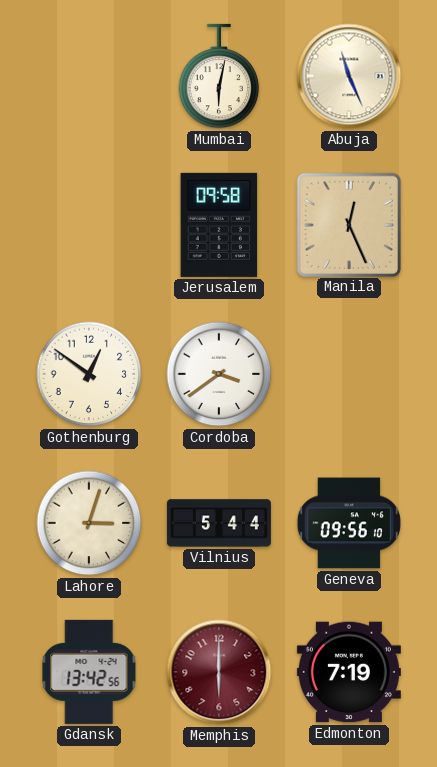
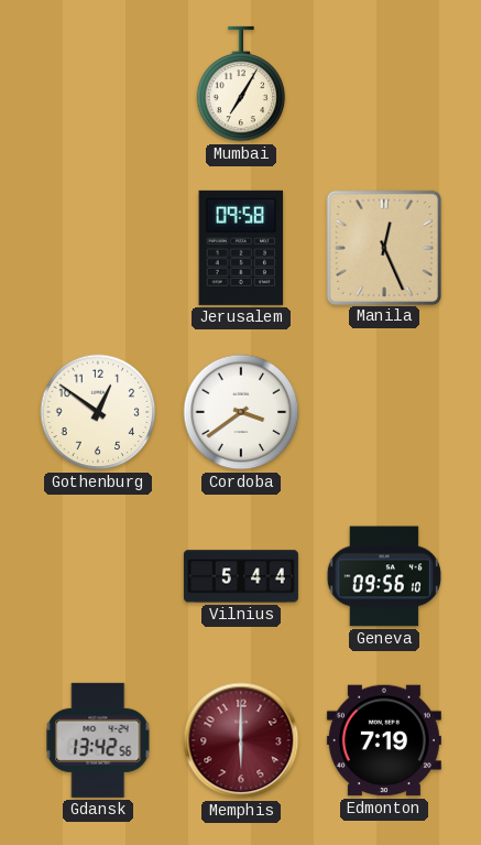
Mumbai: 6:02 -> 7:05 (241, 84)
Abuja: 11:26 -> none (349, 76)
Lahore: 3:03 -> none (89, 523)
